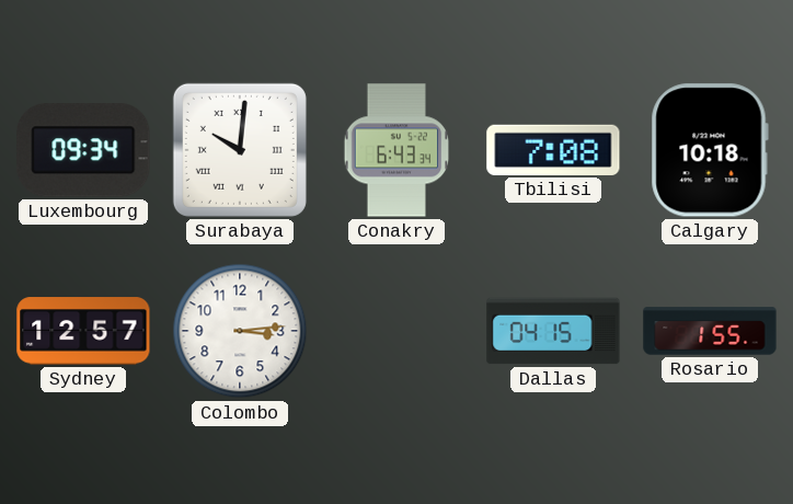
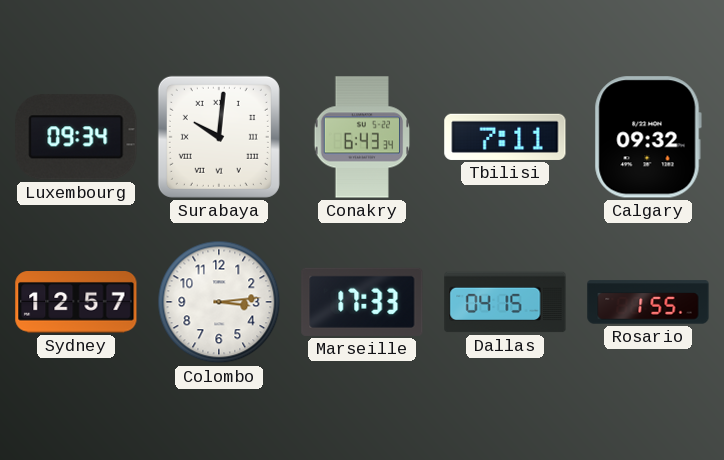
Tbilisi: 7:08 -> 7:11 (505, 137)
Calgary: 10:18 -> 09:32 (648, 137)
Marseille: none -> 17:33 (362, 302)
